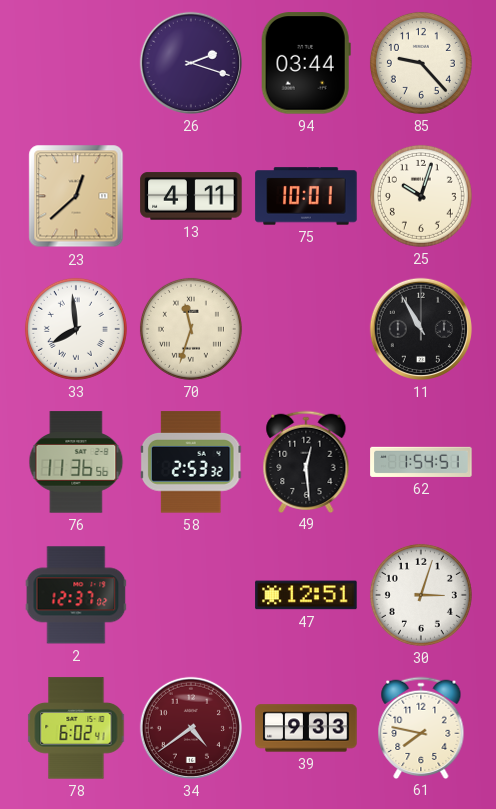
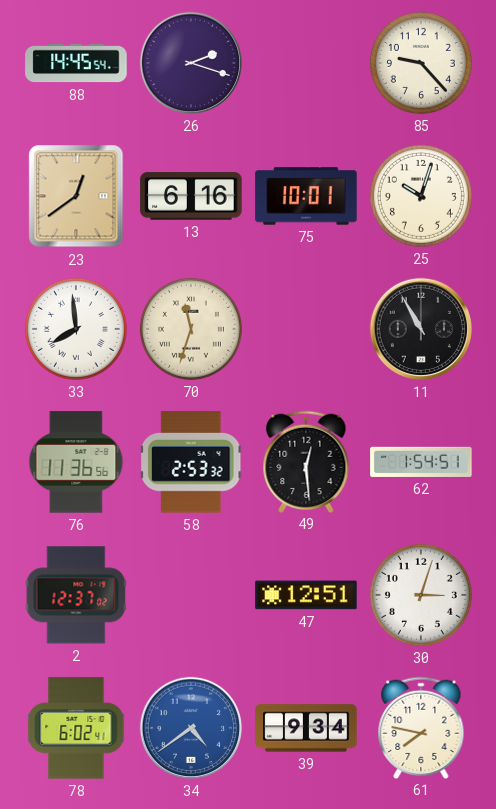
88: none -> 14:45 (76, 63)
94: 03:44 -> none (306, 63)
23: 12:38 -> 12:39 (76, 196)
13: 4:11 -> 6:16 (191, 196)
34 dial: burgundy -> blue (191, 728)
39: 9:33 -> 9:34 (306, 728)
